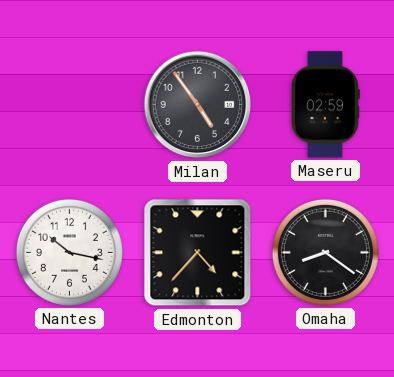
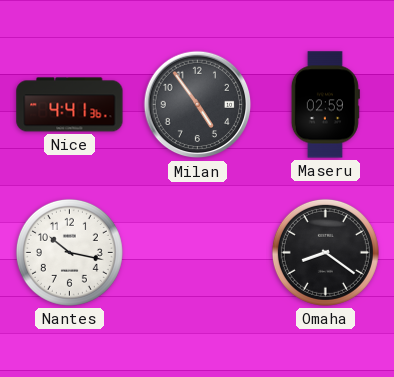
Nice: none -> 4:41 (70, 105)
Edmonton: 4:37 -> none (198, 253)
